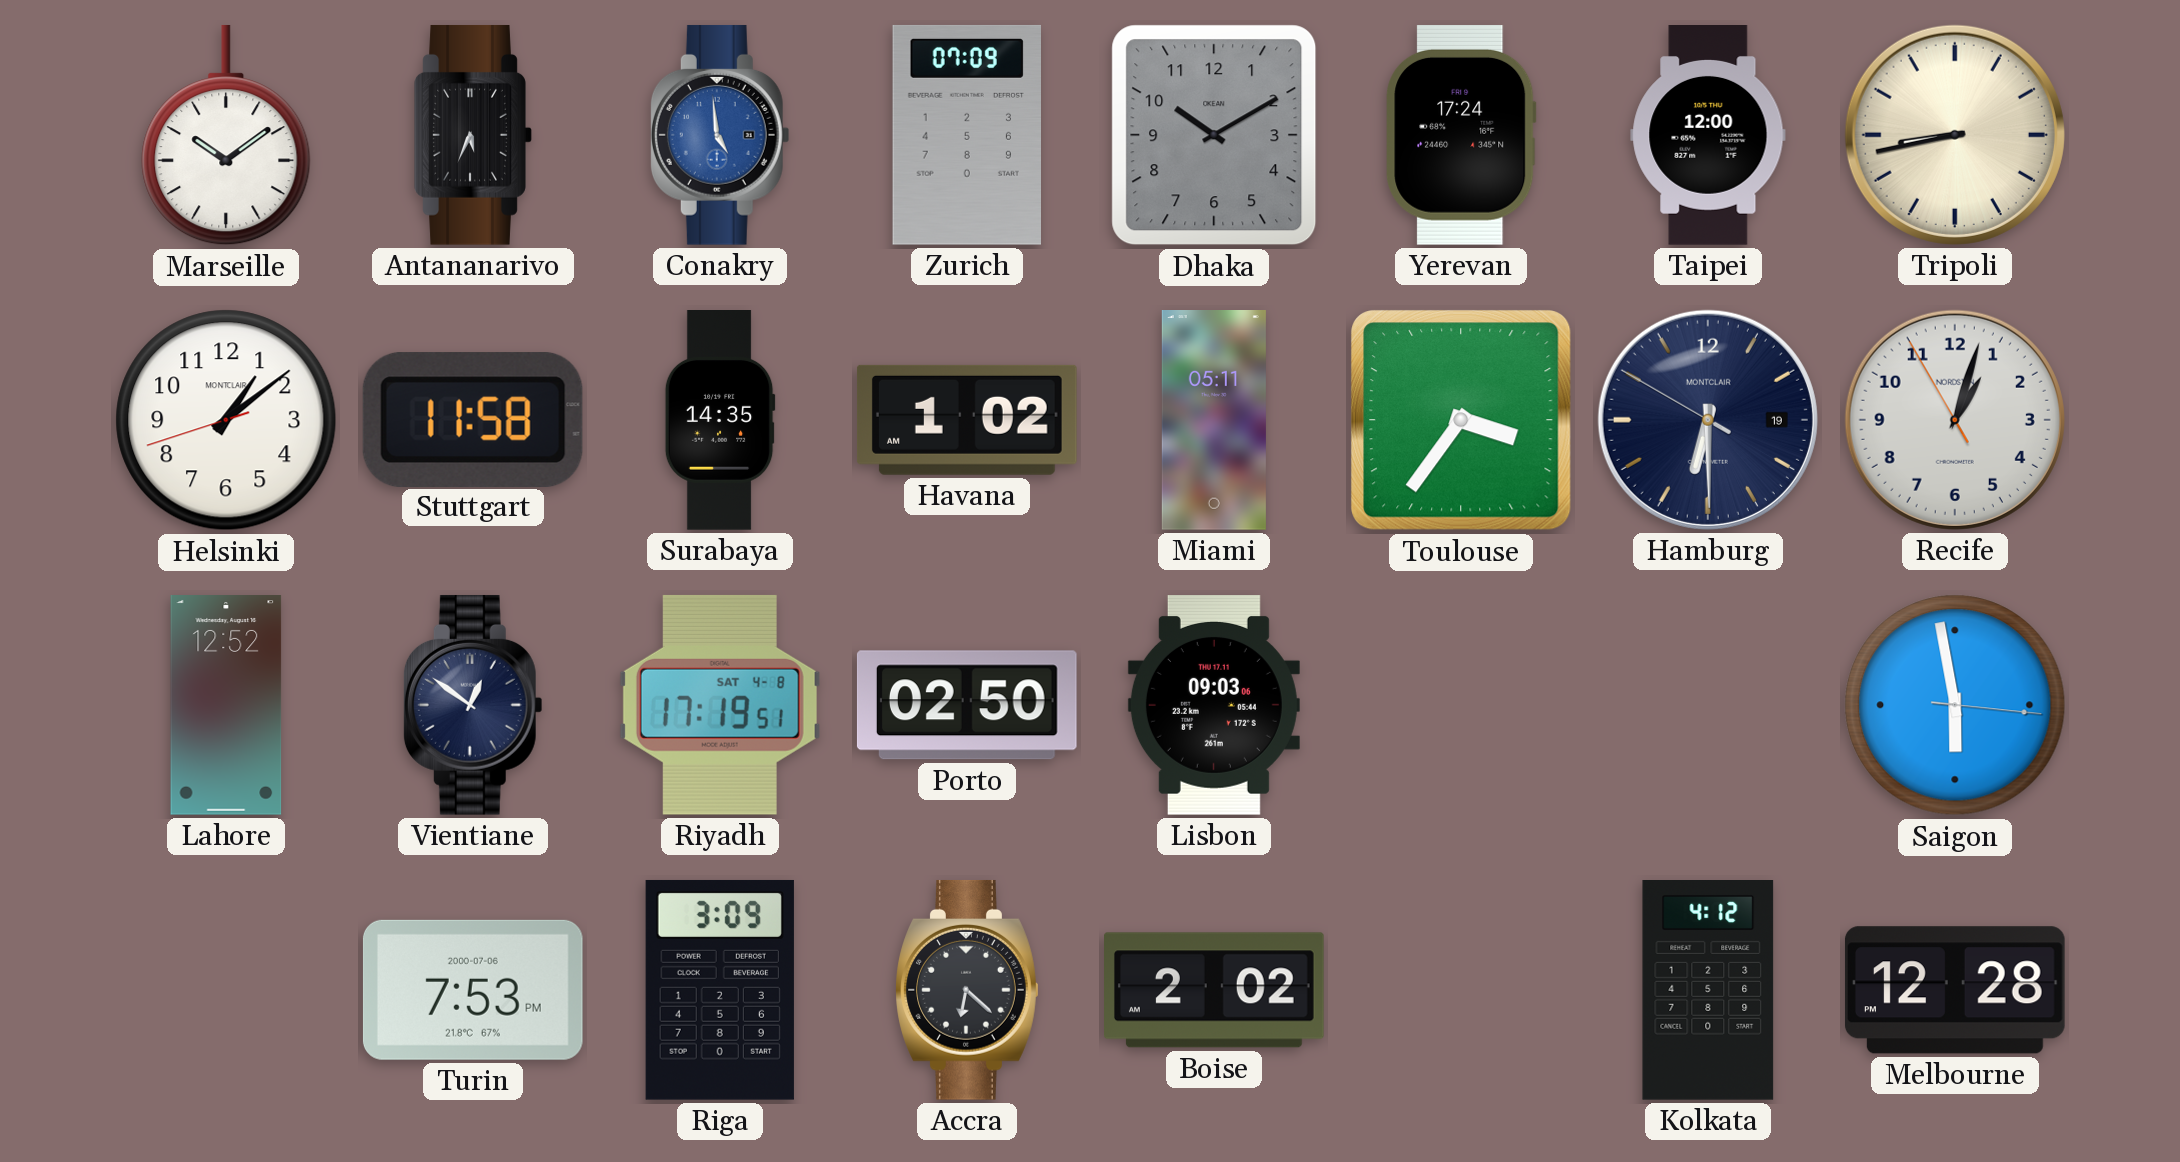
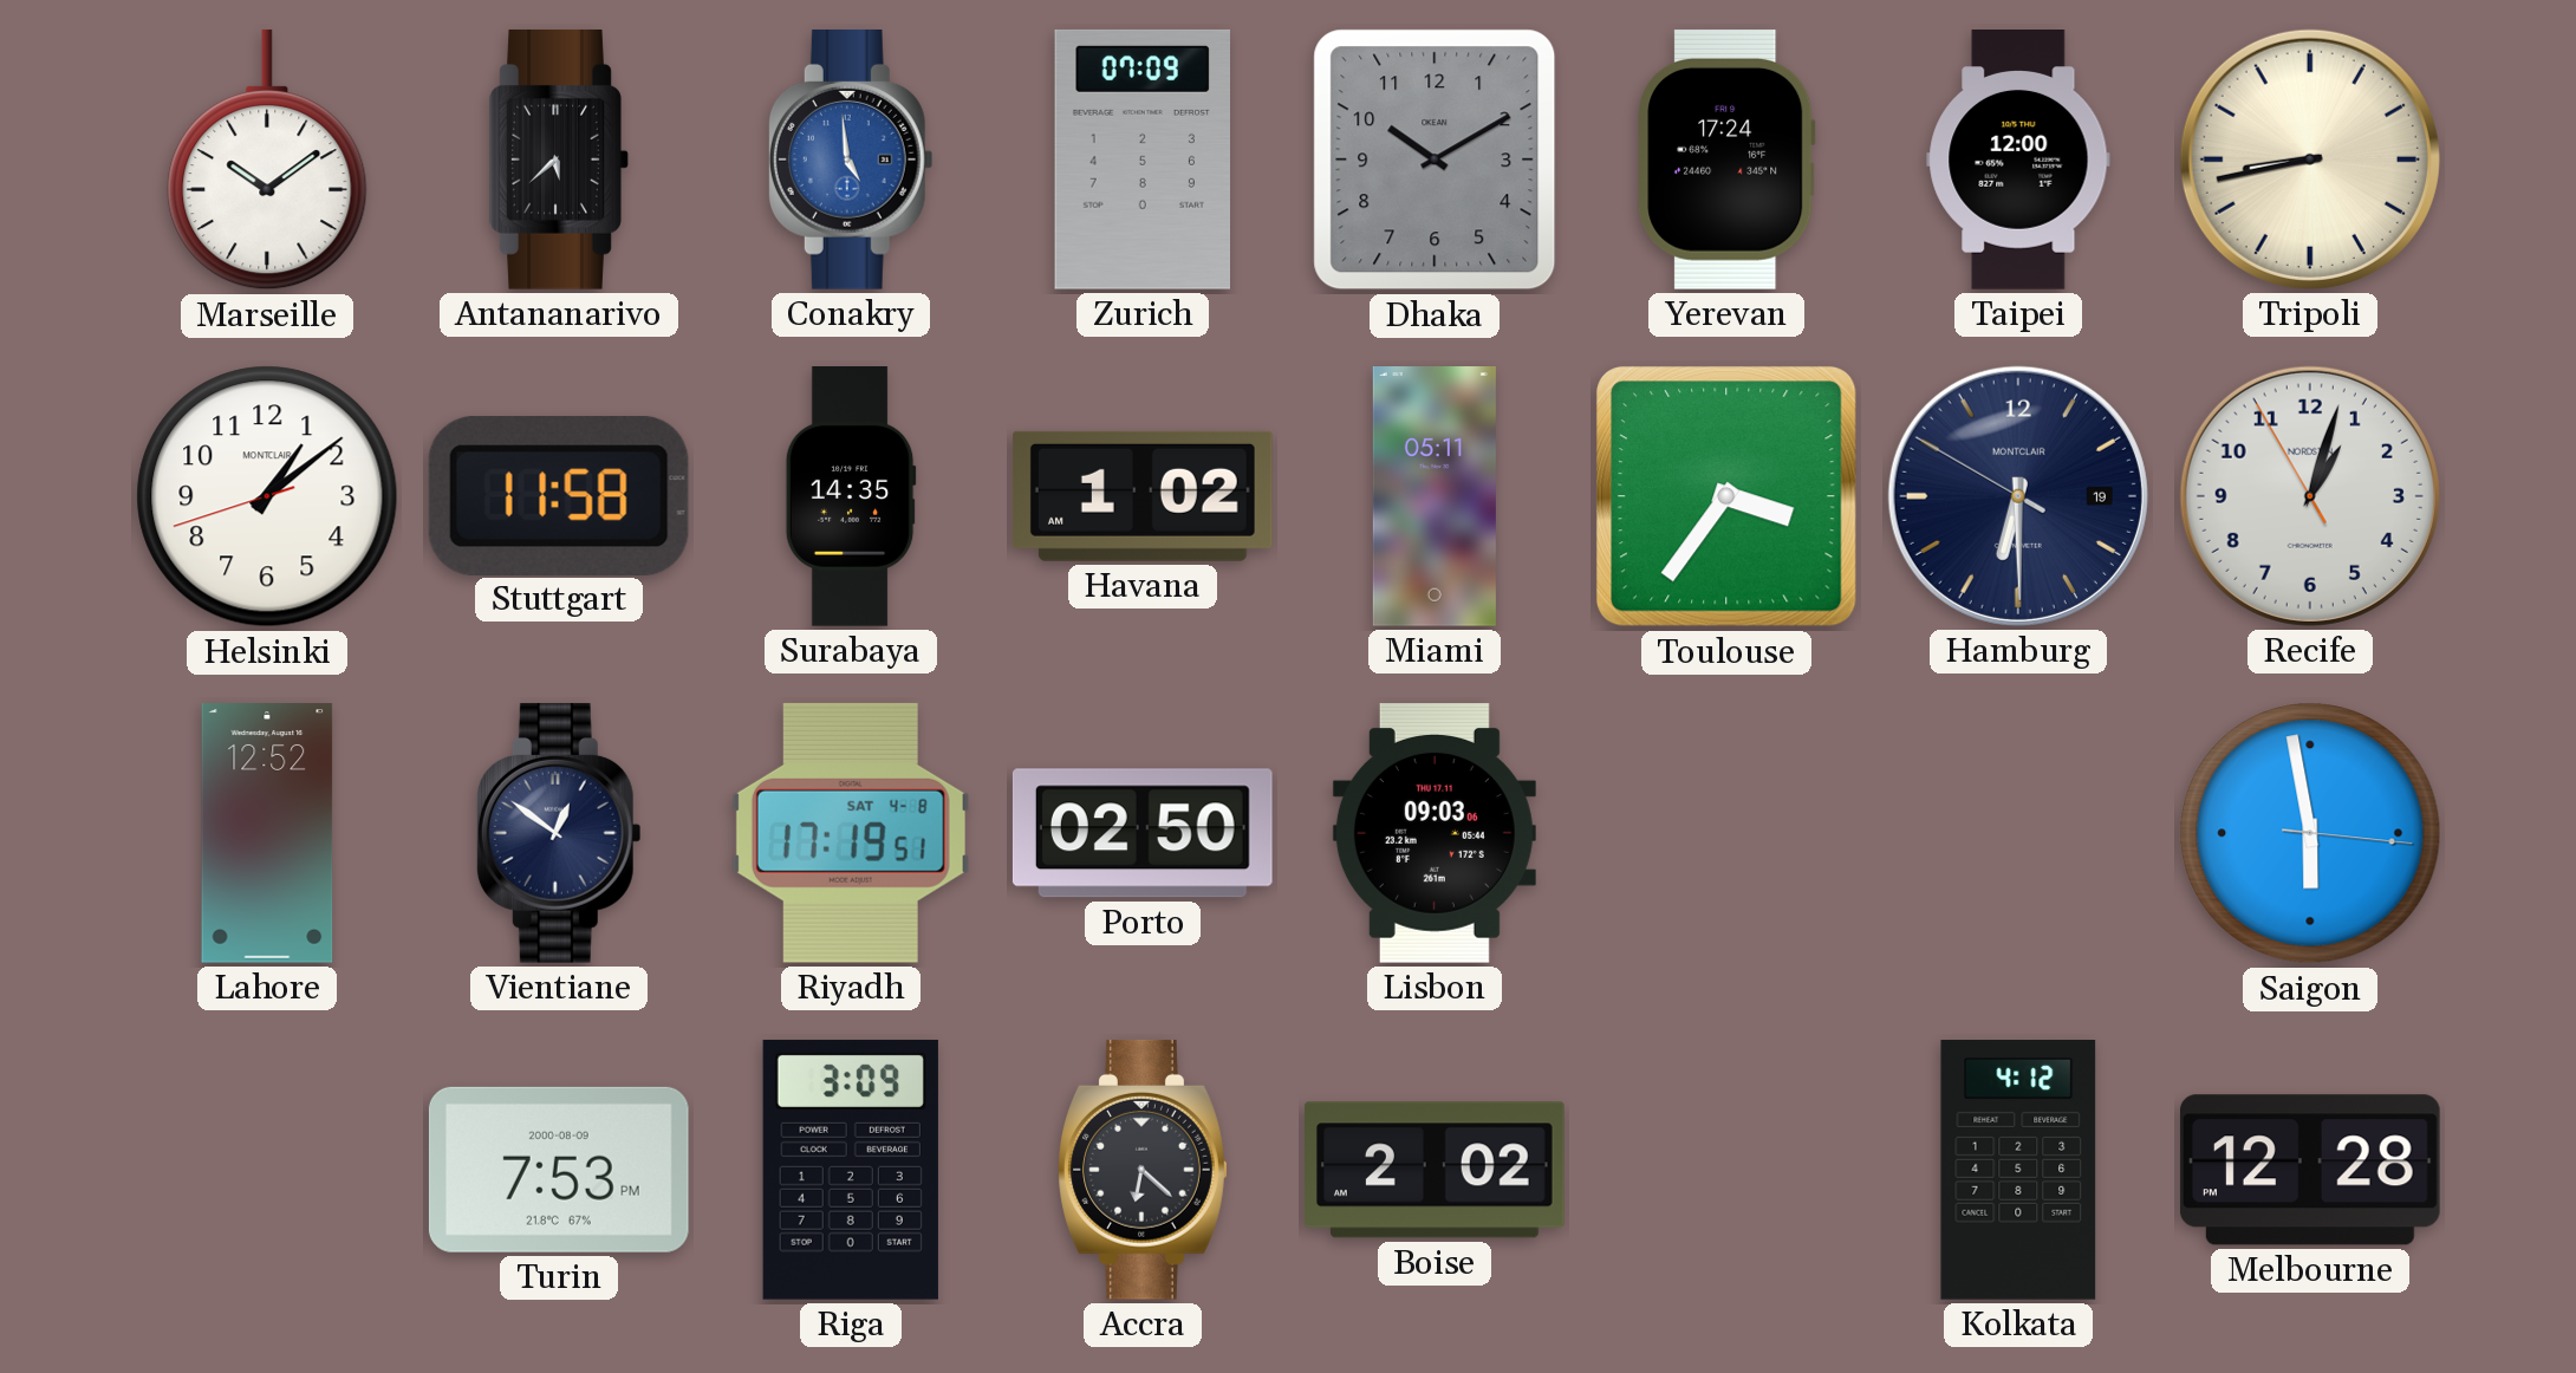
Antananarivo: 5:34 -> 5:38 (559, 160)
Turin date: 2000-07-06 -> 2000-08-09 (559, 1170)
